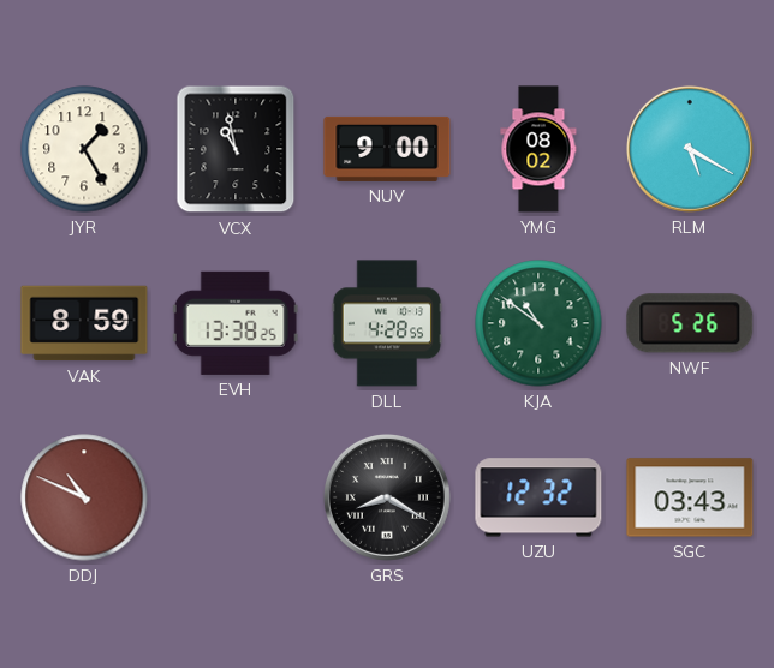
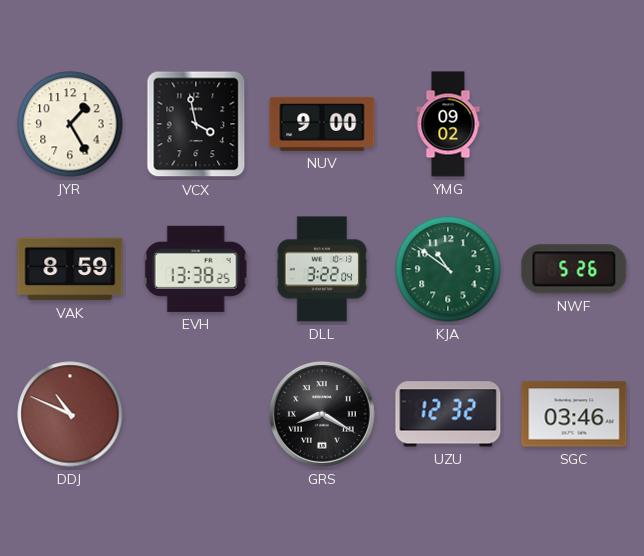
VCX: 10:58 -> 3:58 (196, 124)
YMG: 08:02 -> 09:02 (448, 124)
RLM: 5:20 -> none (690, 149)
DLL: 4:28 -> 3:22 (322, 269)
SGC: 03:43 -> 03:46 (574, 414)
